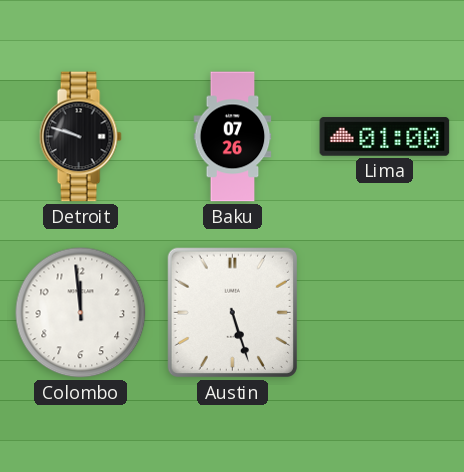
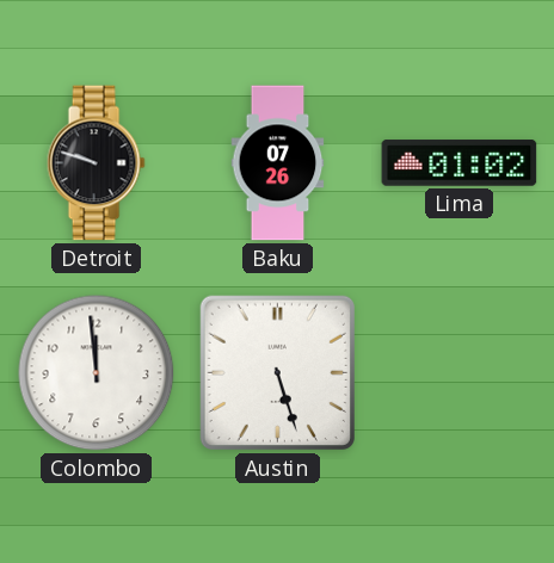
Lima: 01:00 -> 01:02 (460, 163)
